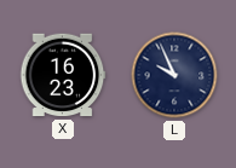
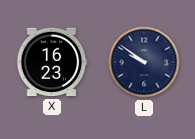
L: 9:56 -> 9:51 (144, 62)
